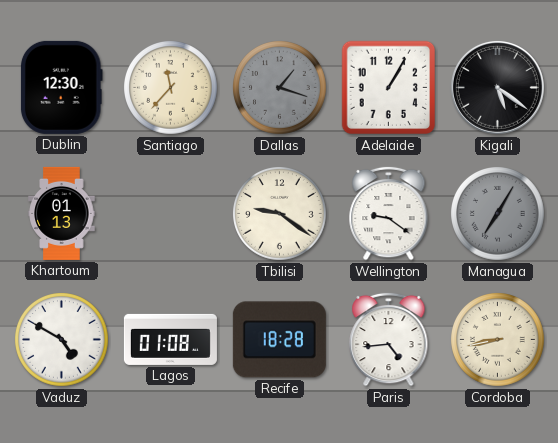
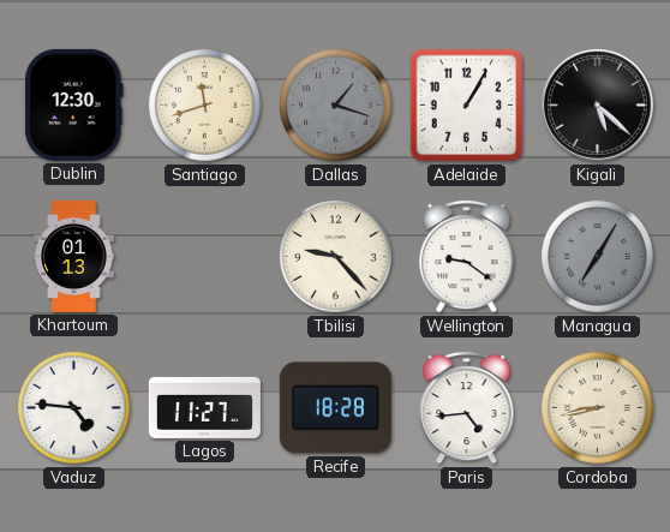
Santiago: 11:37 -> 11:42 (205, 106)
Kigali: 5:21 -> 5:22 (597, 104)
Tbilisi: 9:21 -> 9:23 (336, 257)
Vaduz: 4:50 -> 4:46 (74, 408)
Lagos: 01:08 -> 11:27 (204, 407)
